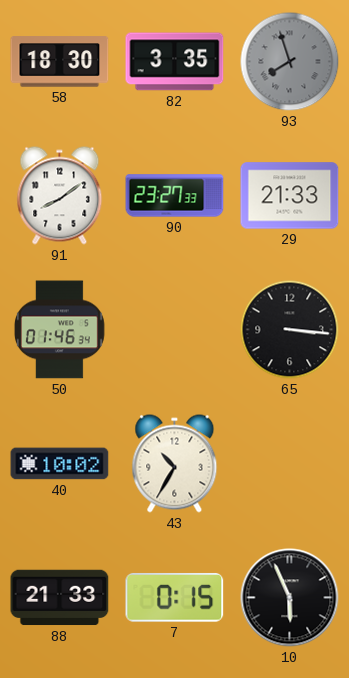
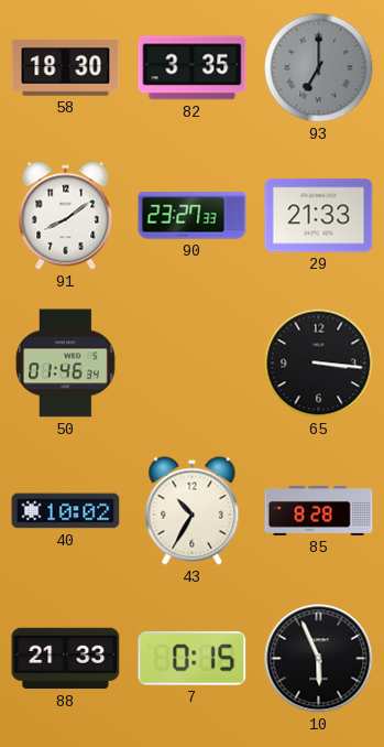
93: 7:57 -> 7:00 (319, 68)
85: none -> 8:28 (319, 510)
